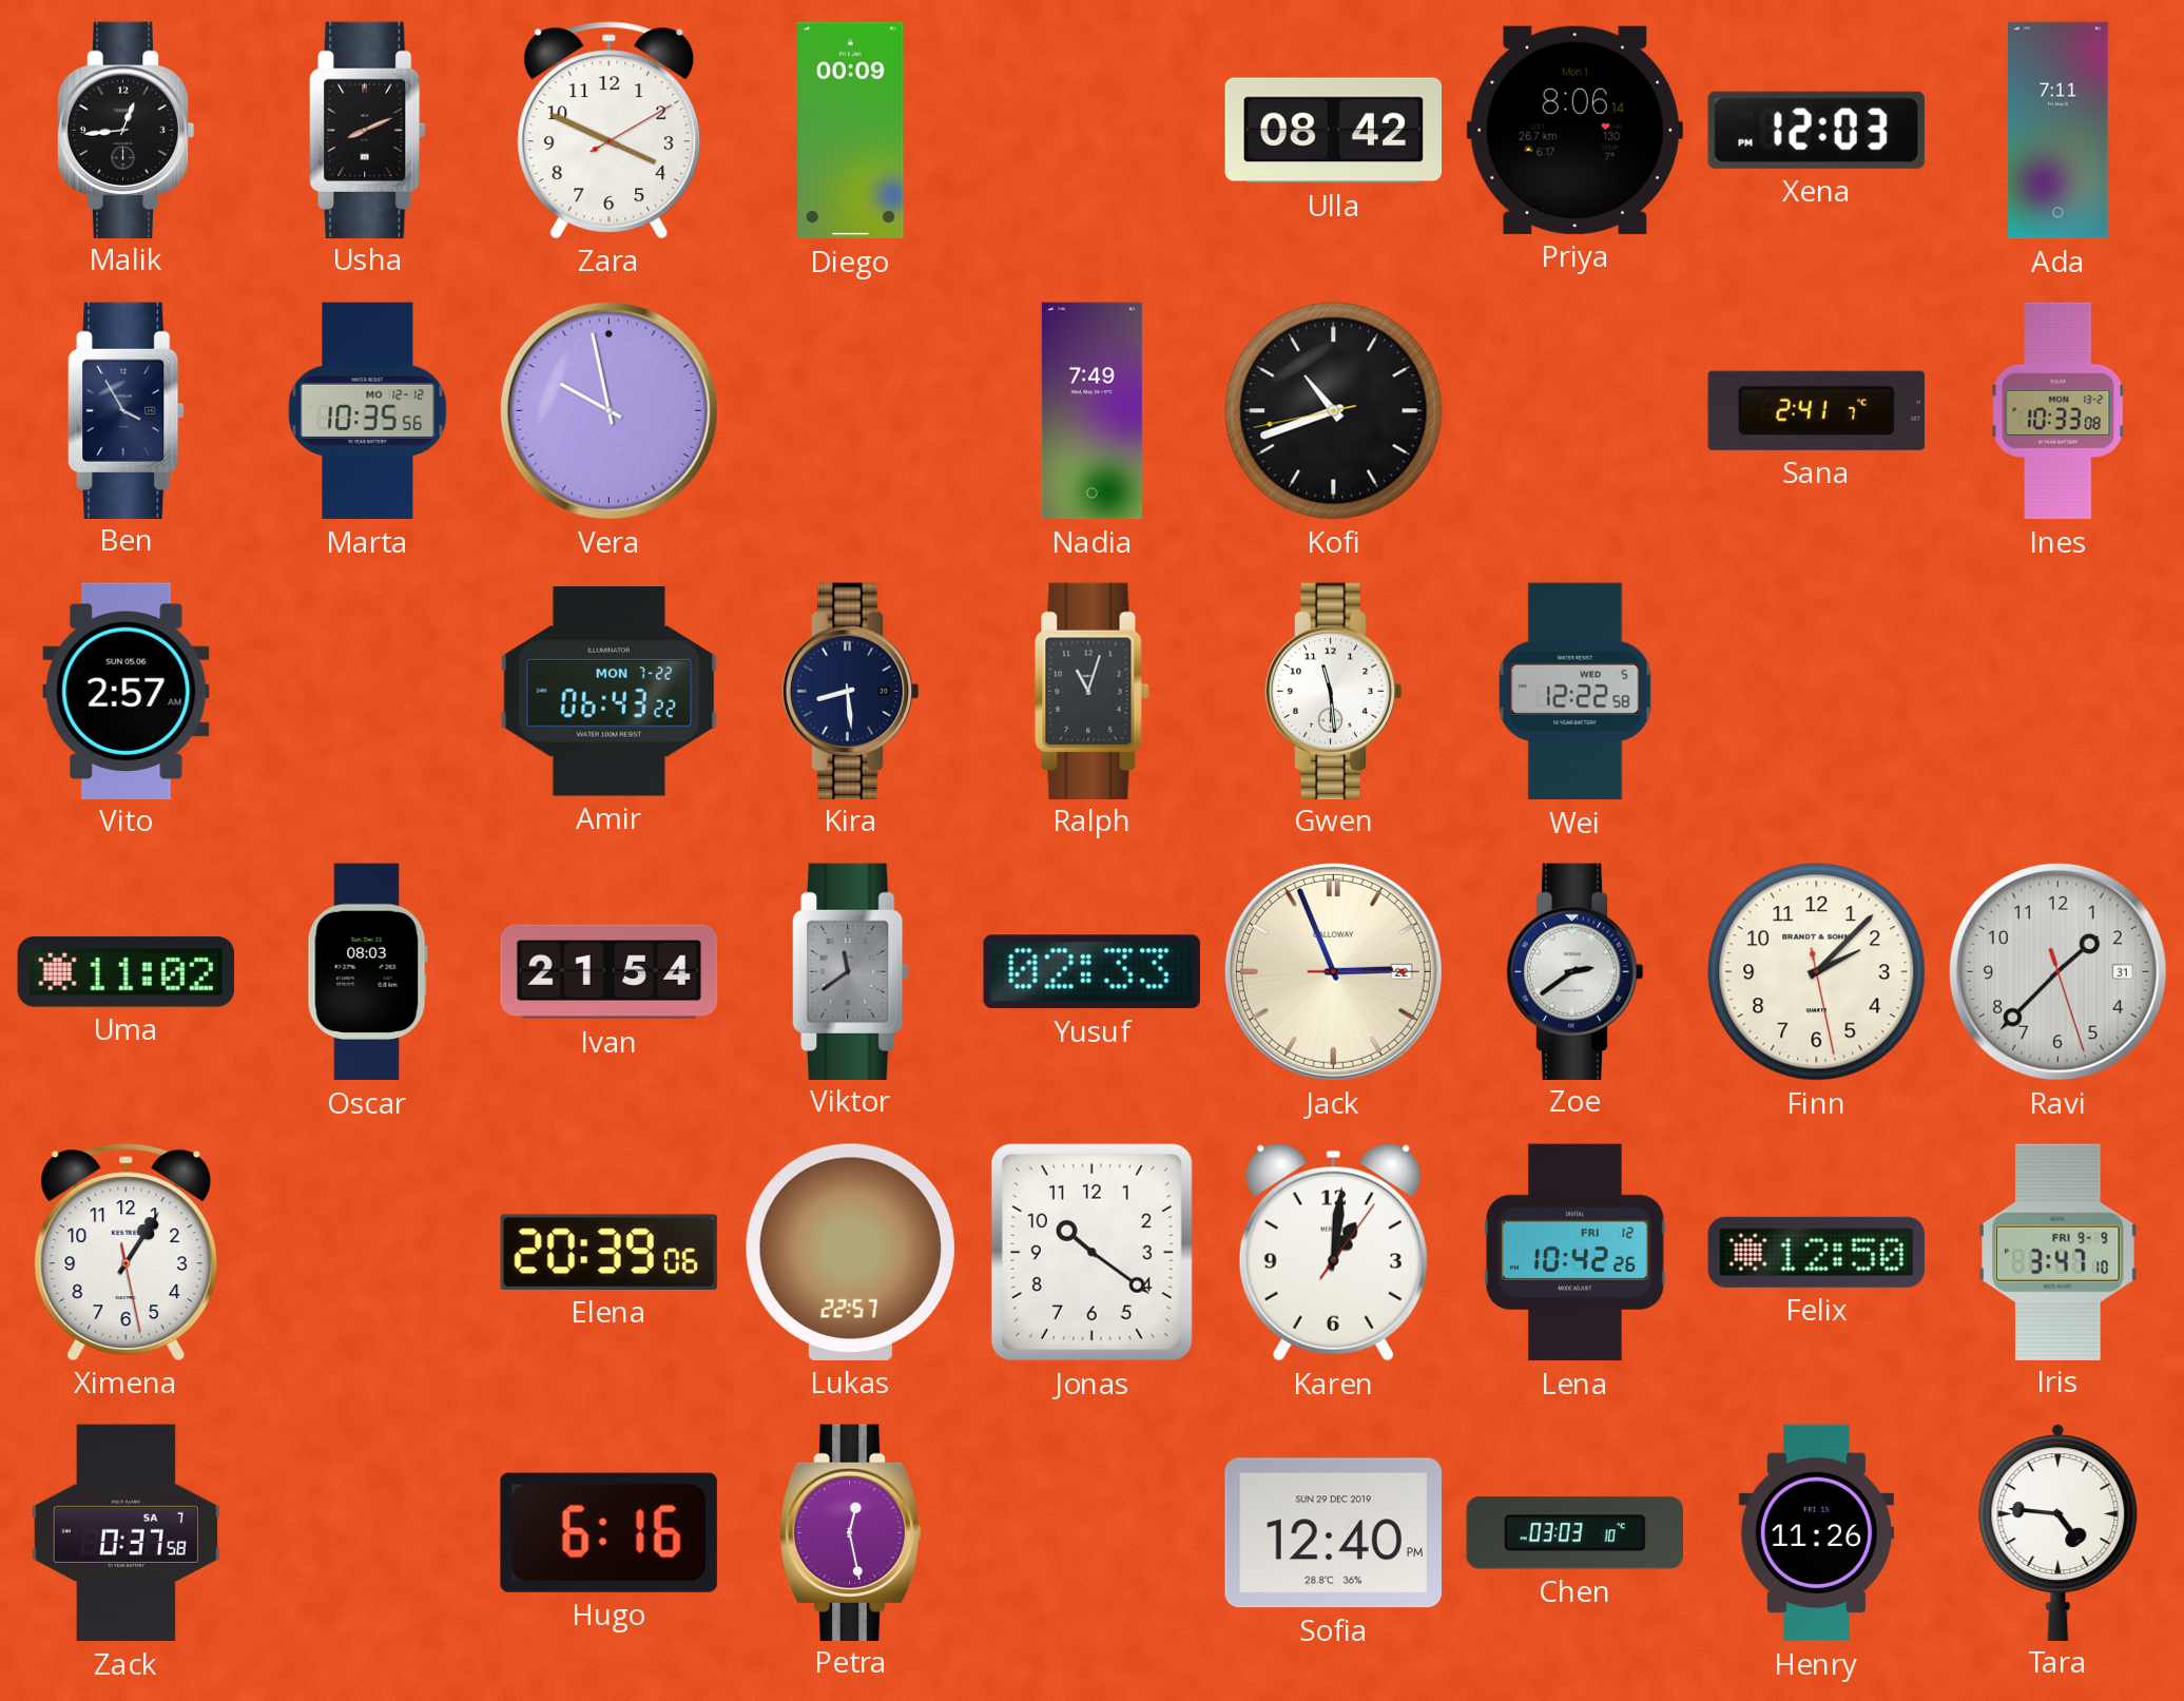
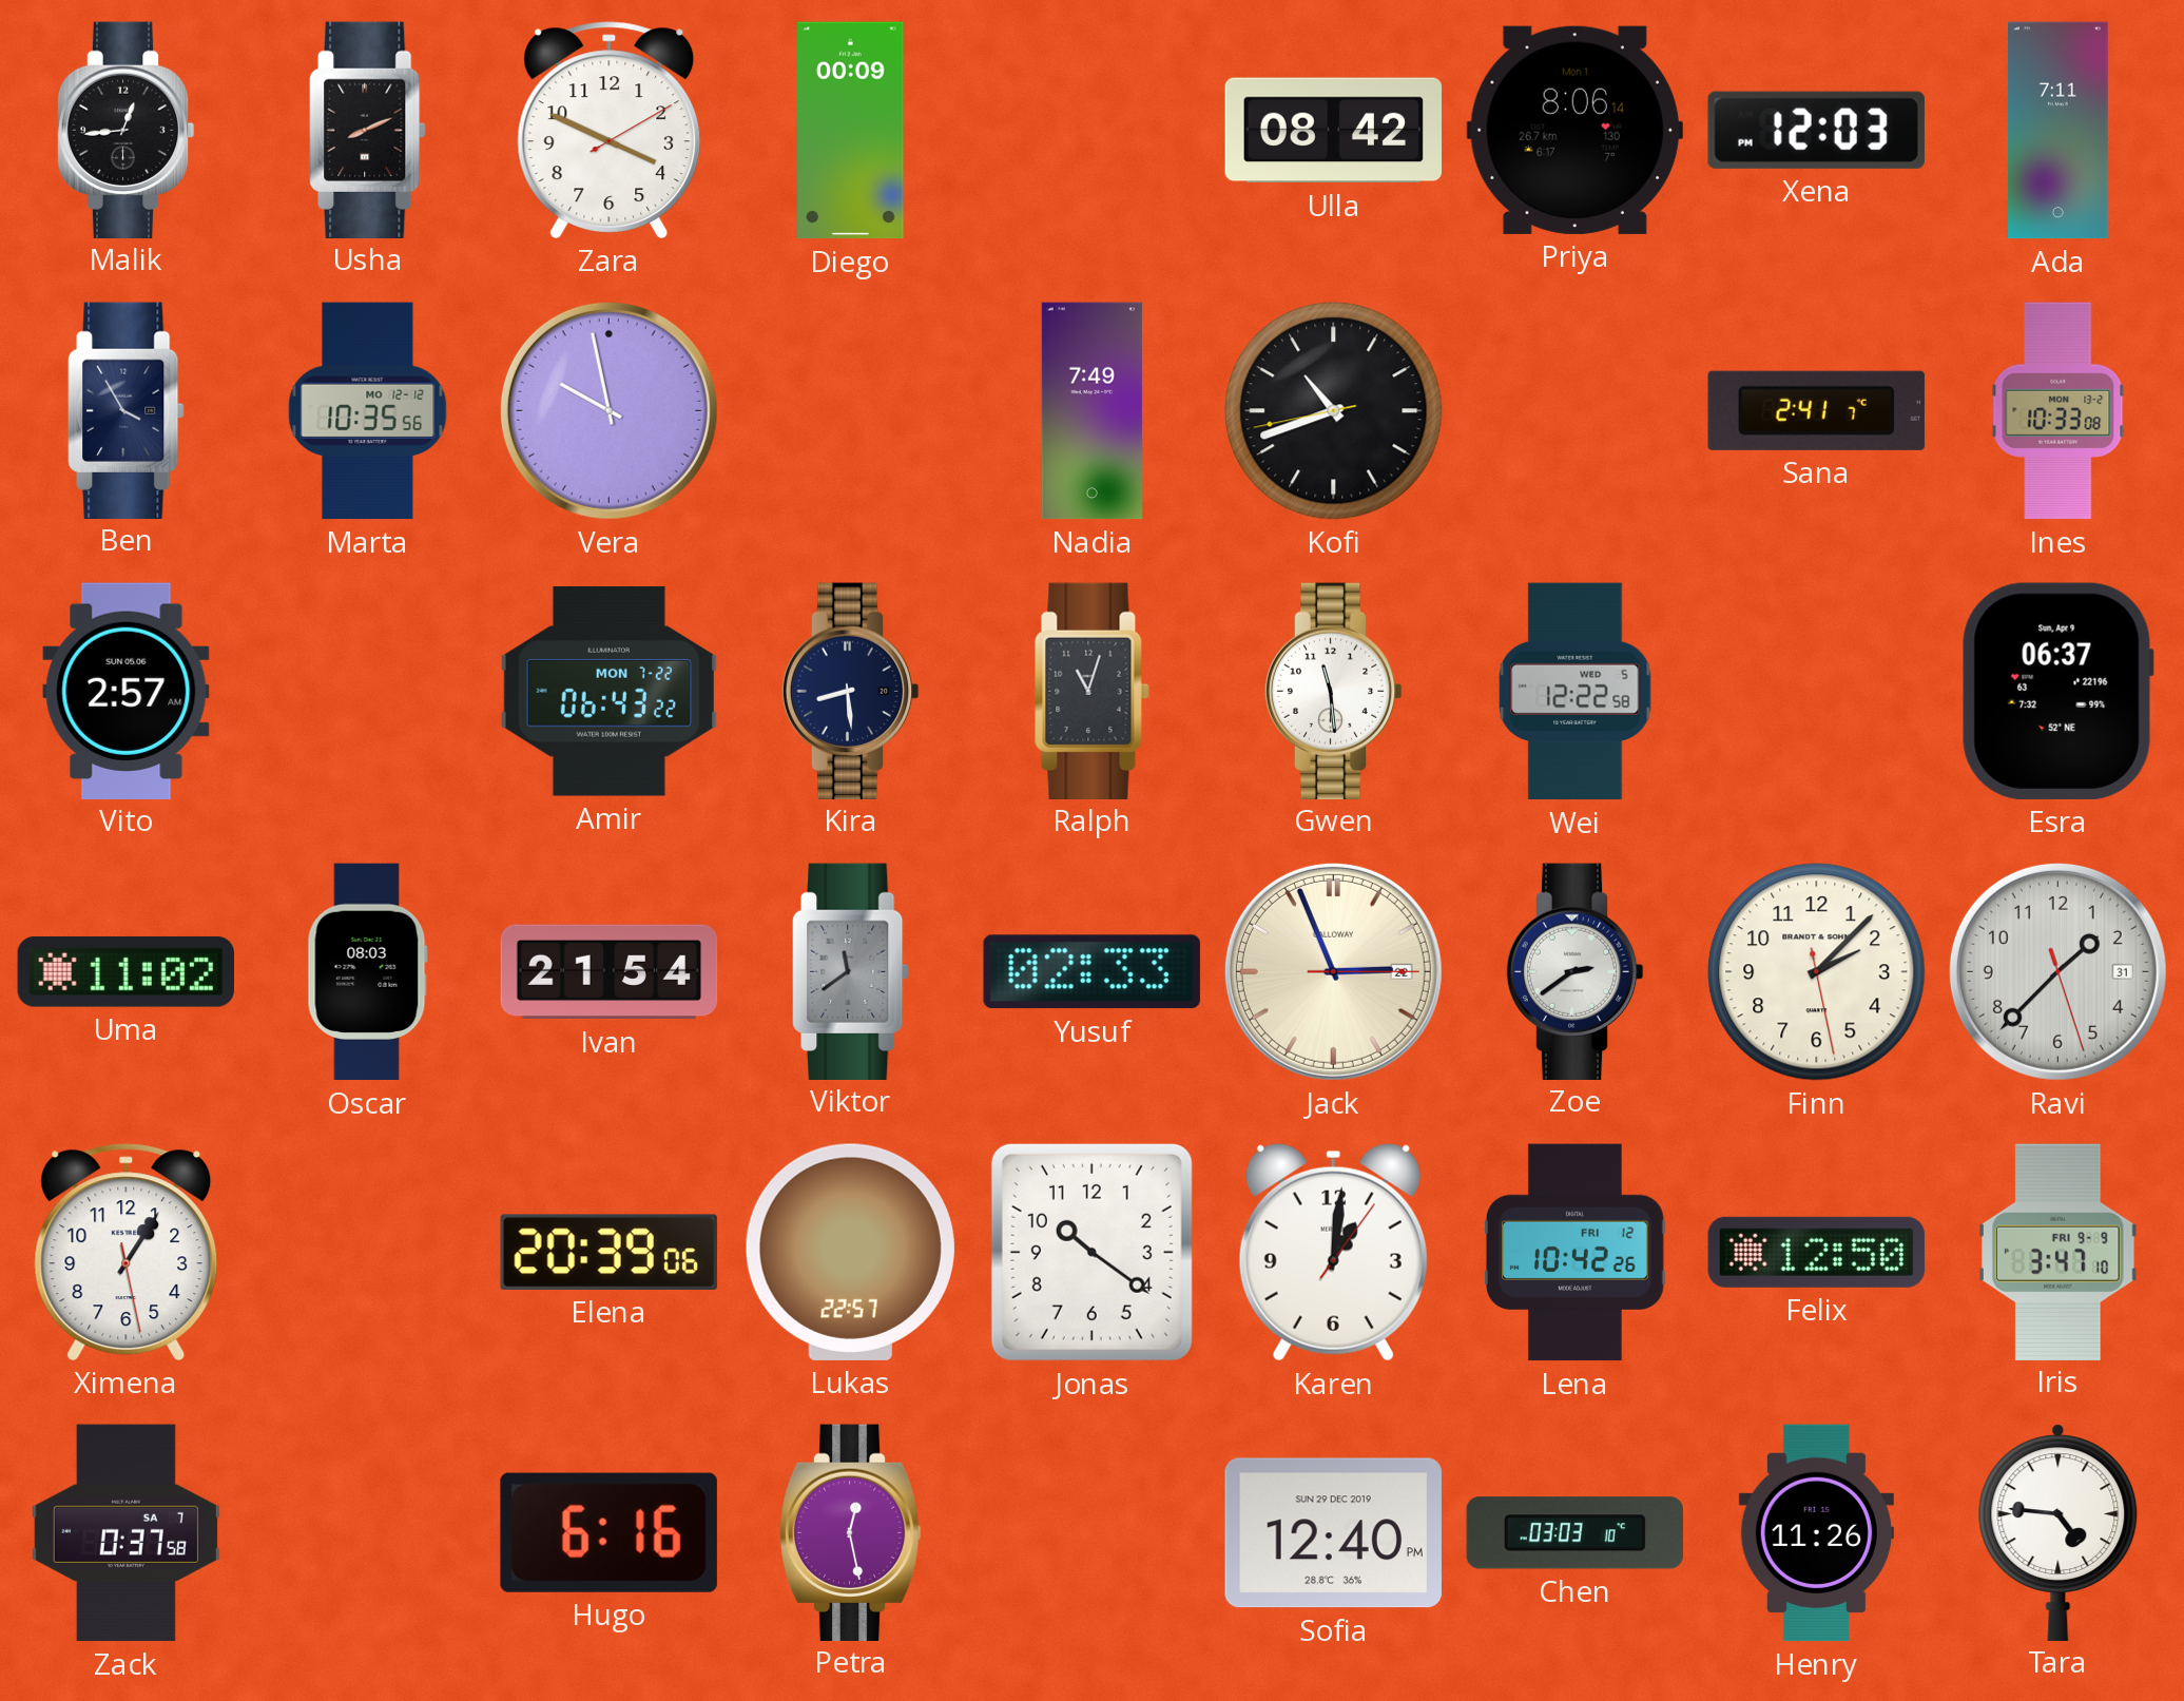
Esra: none -> 06:37 (2057, 691)
